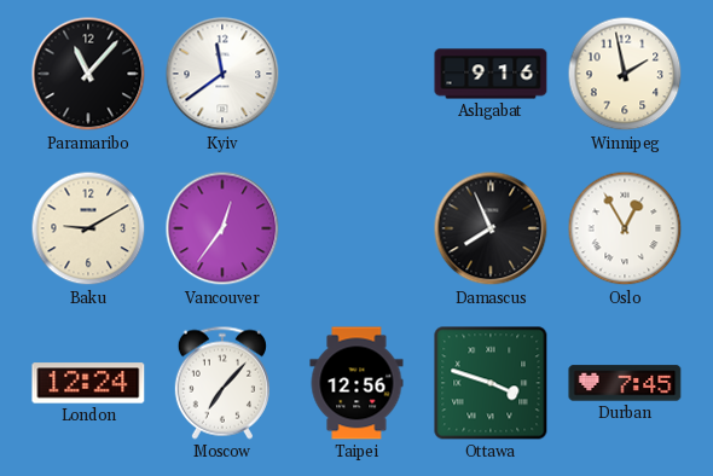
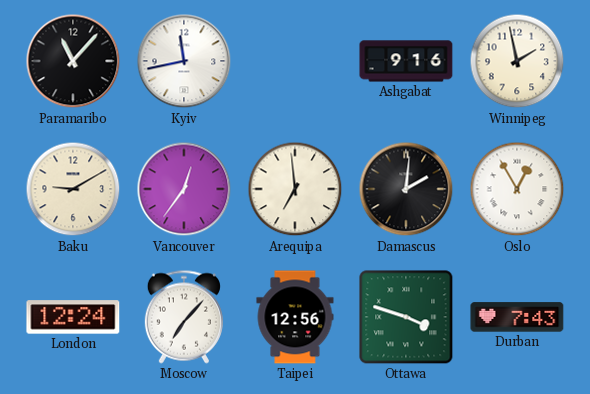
Kyiv: 11:39 -> 11:43 (184, 61)
Arequipa: none -> 6:59 (295, 189)
Damascus: 7:56 -> 2:01 (406, 189)
Durban: 7:45 -> 7:43 (517, 317)
